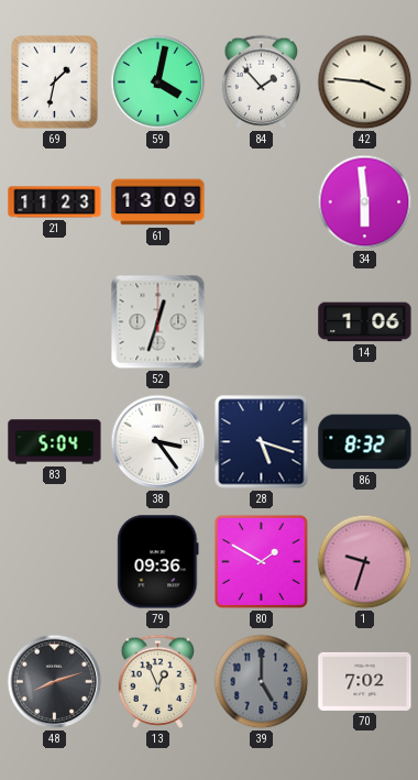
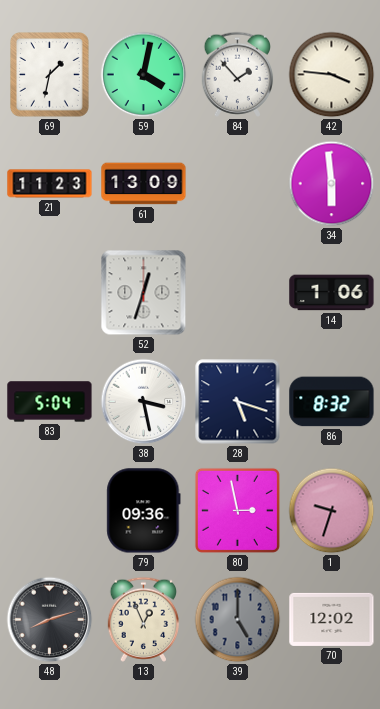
38: 3:24 -> 3:28 (144, 402)
80: 1:50 -> 2:58 (237, 510)
70: 7:02 -> 12:02 (332, 619)
